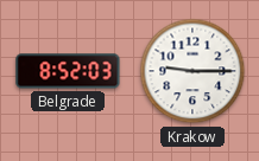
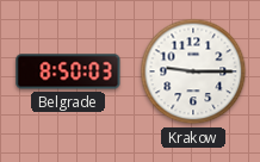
Belgrade: 8:52 -> 8:50 (68, 71)
